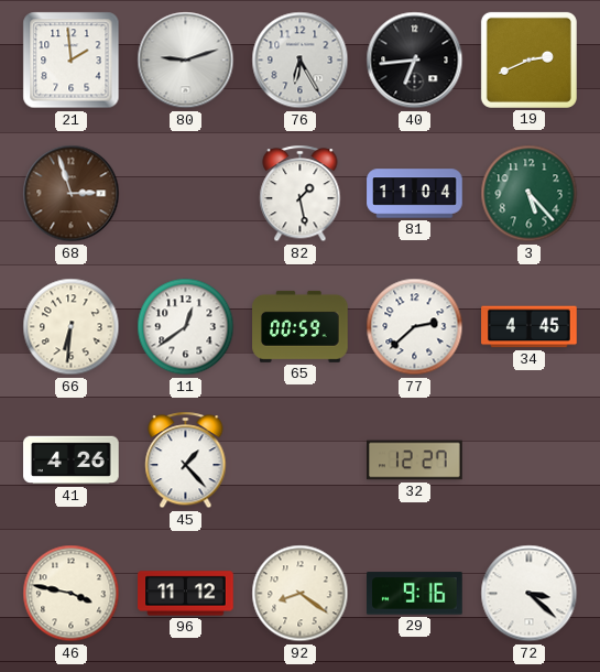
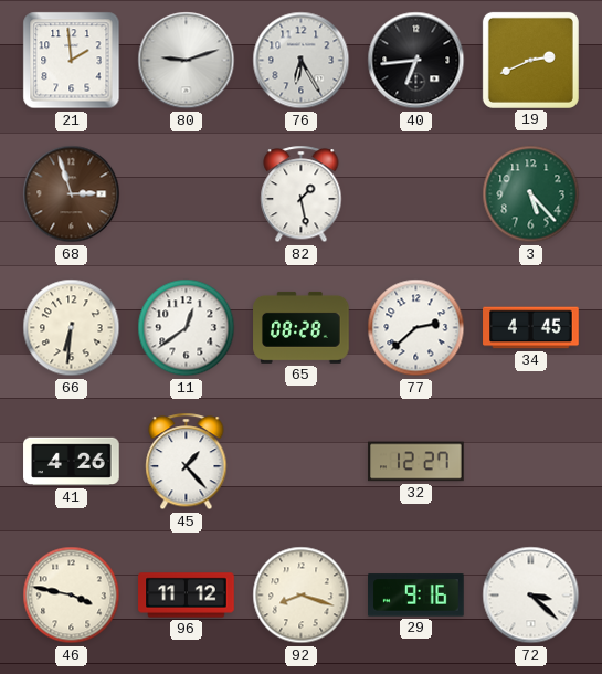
81: 11:04 -> none (415, 194)
65: 00:59 -> 08:28 (302, 327)
92: 8:21 -> 8:18 (302, 596)
